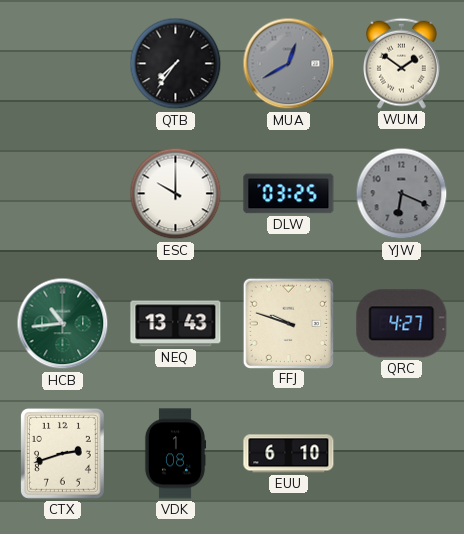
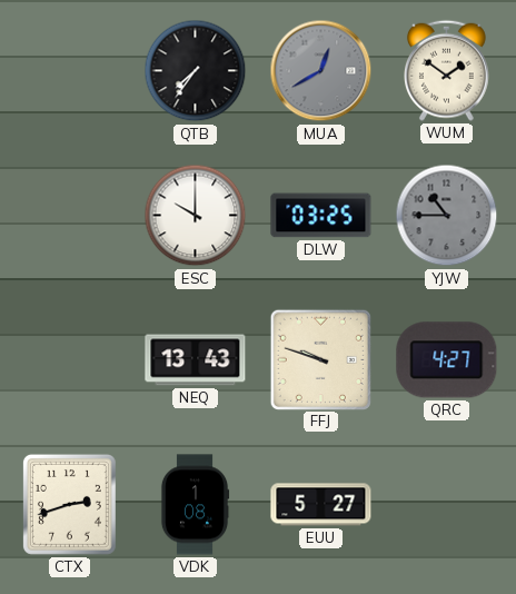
YJW: 6:19 -> 10:45 (447, 216)
HCB: 10:44 -> none (63, 324)
EUU: 6:10 -> 5:27 (321, 505)
